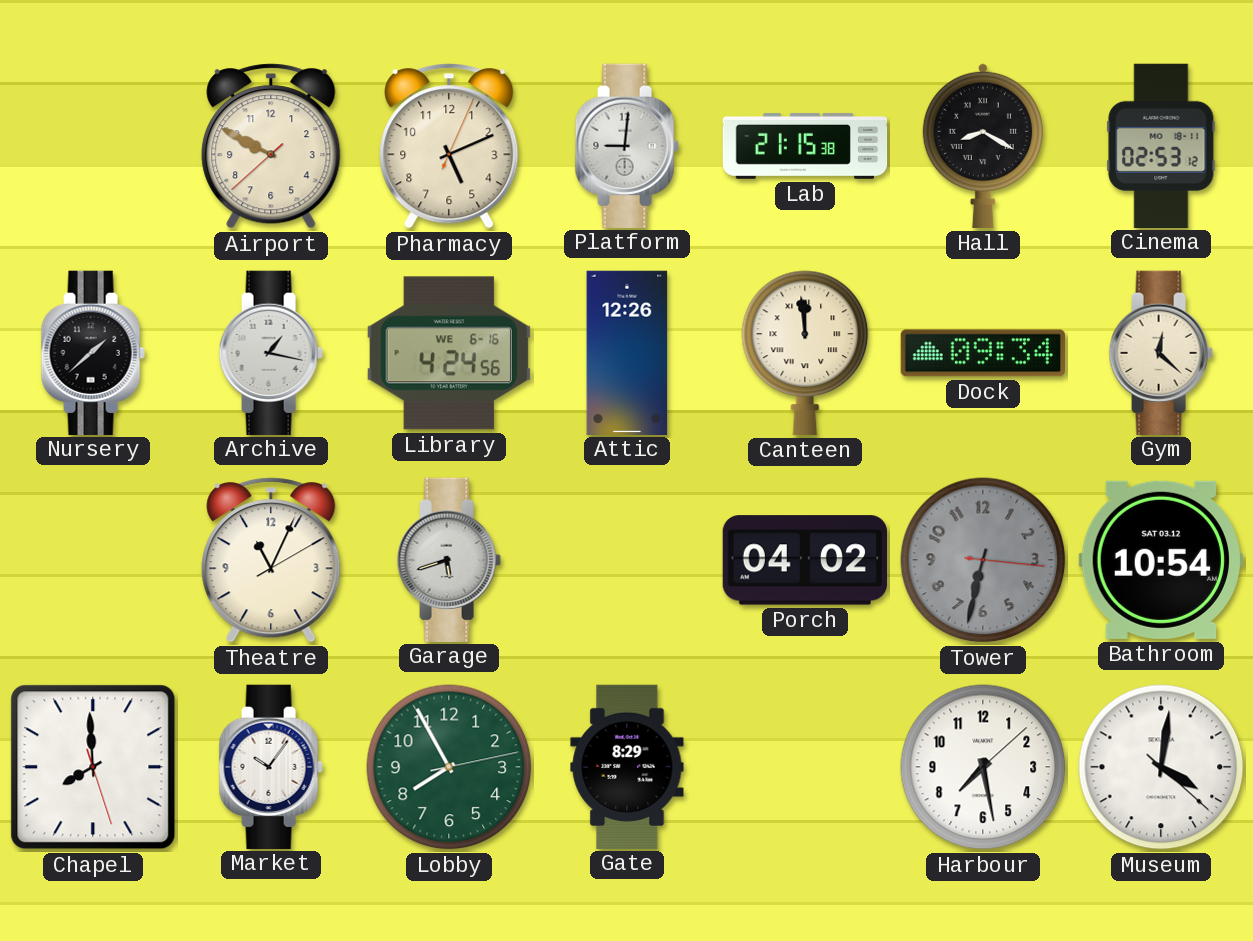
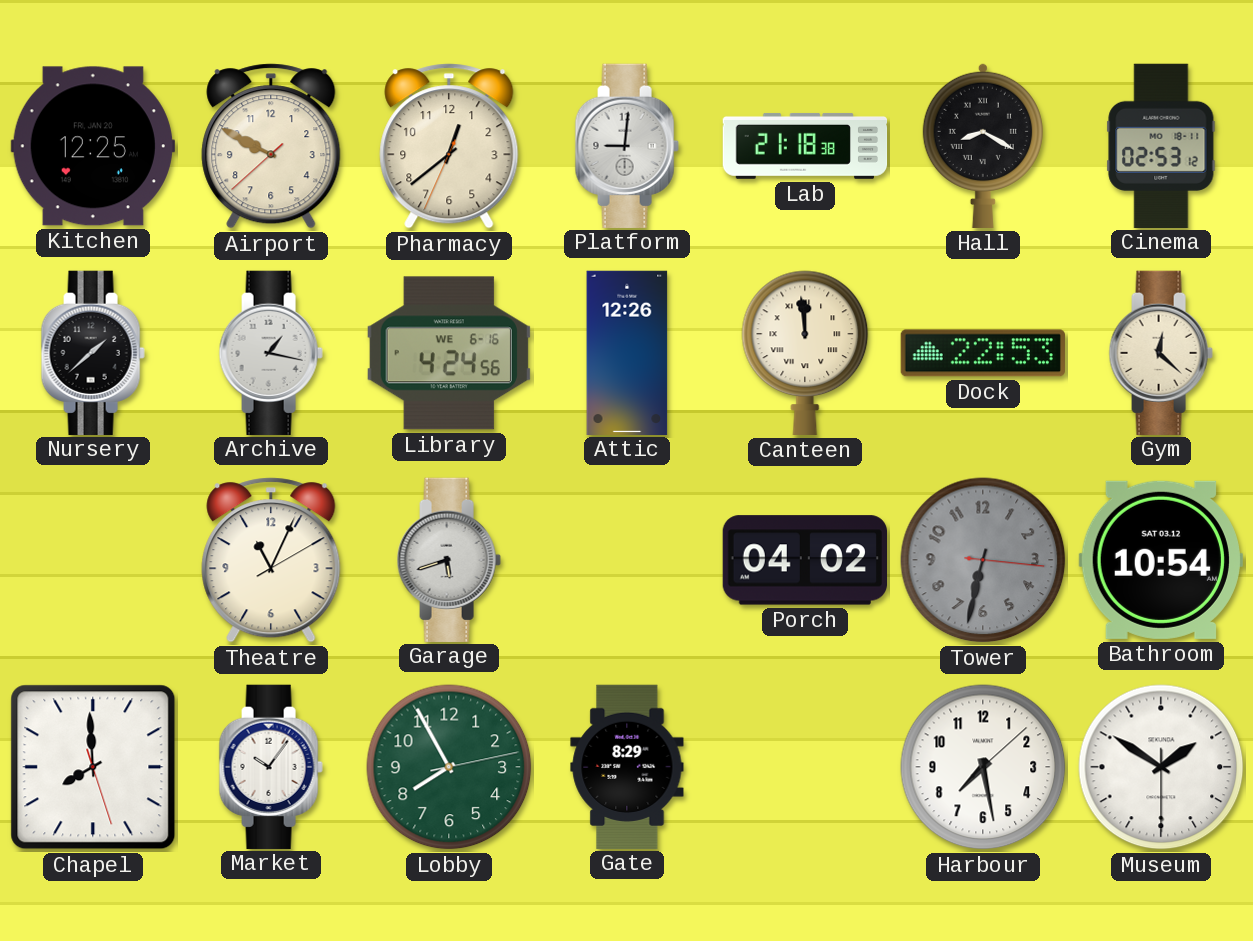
Kitchen: none -> 12:25 (93, 146)
Pharmacy: 5:11 -> 12:38 (449, 146)
Lab: 21:15 -> 21:18 (805, 146)
Dock: 09:34 -> 22:53 (982, 353)
Museum: 4:01 -> 1:50 (1161, 767)
